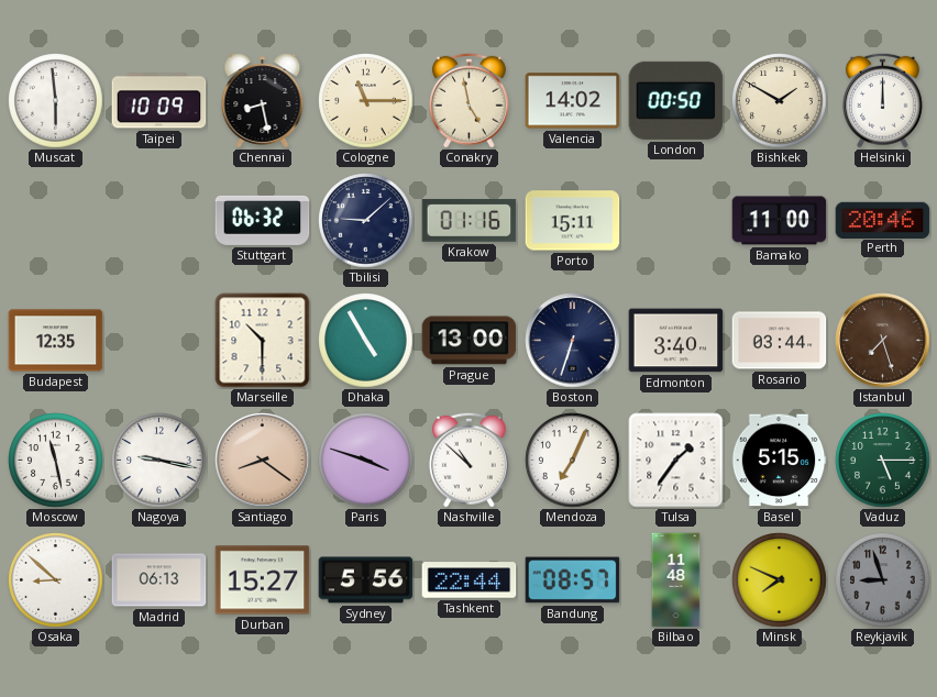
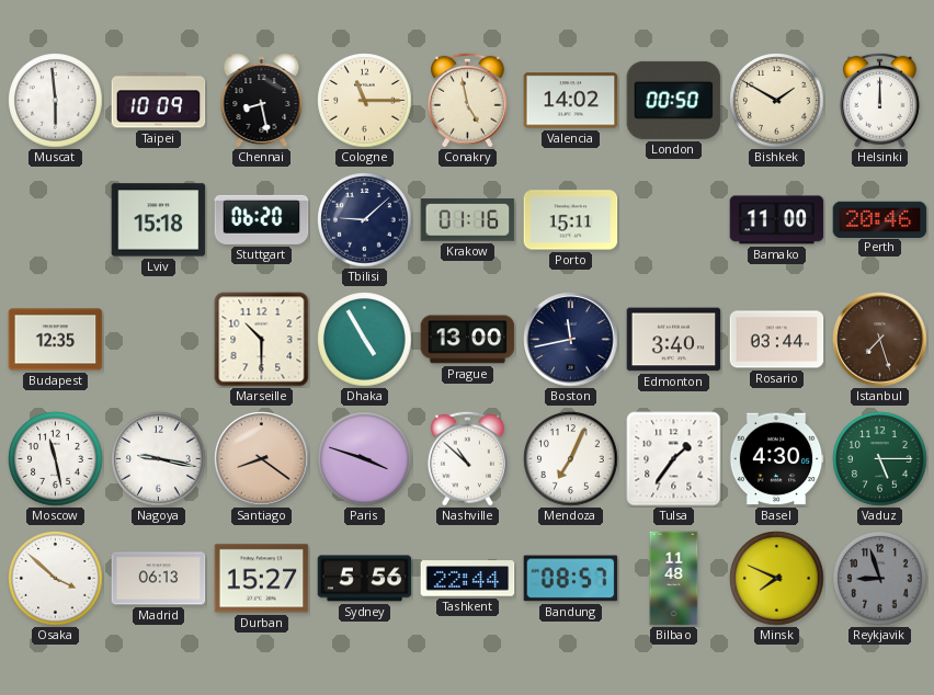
Lviv: none -> 15:18 (159, 220)
Stuttgart: 06:32 -> 06:20 (262, 219)
Boston: 6:33 -> 11:43 (571, 340)
Basel: 5:15 -> 4:30 (776, 459)
Osaka: 8:52 -> 3:52 (56, 579)
